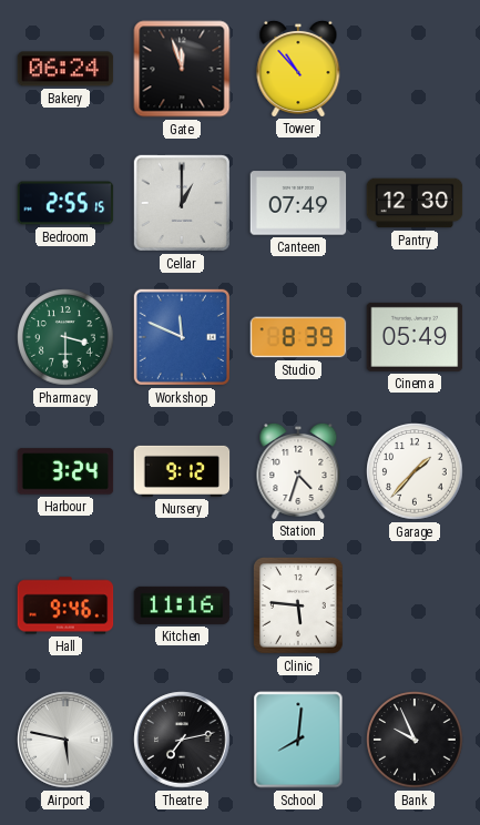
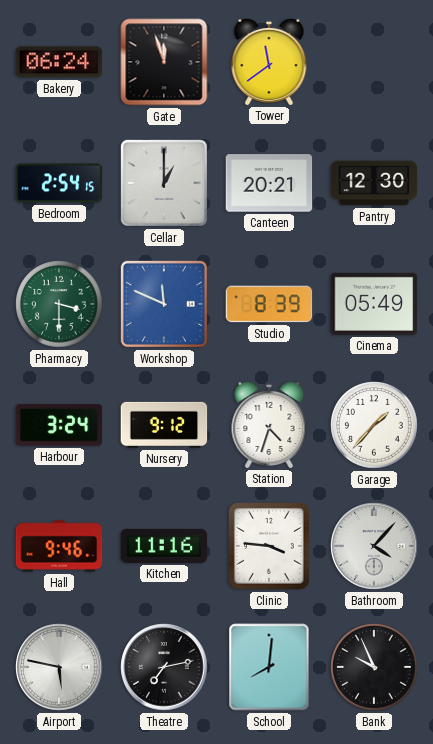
Tower: 10:53 -> 11:39 (269, 61)
Bedroom: 2:55 -> 2:54 (59, 183)
Canteen: 07:49 -> 20:21 (269, 183)
Clinic: 5:46 -> 3:46 (270, 547)
Bathroom: none -> 4:07 (374, 546)
